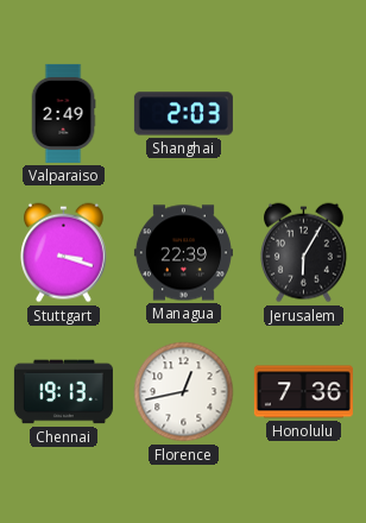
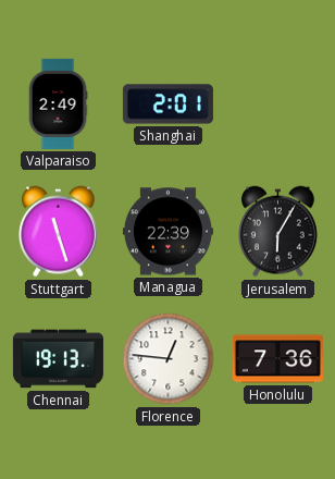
Shanghai: 2:03 -> 2:01 (167, 105)
Stuttgart: 3:18 -> 11:27 (59, 232)
Florence: 12:43 -> 12:46 (169, 359)
